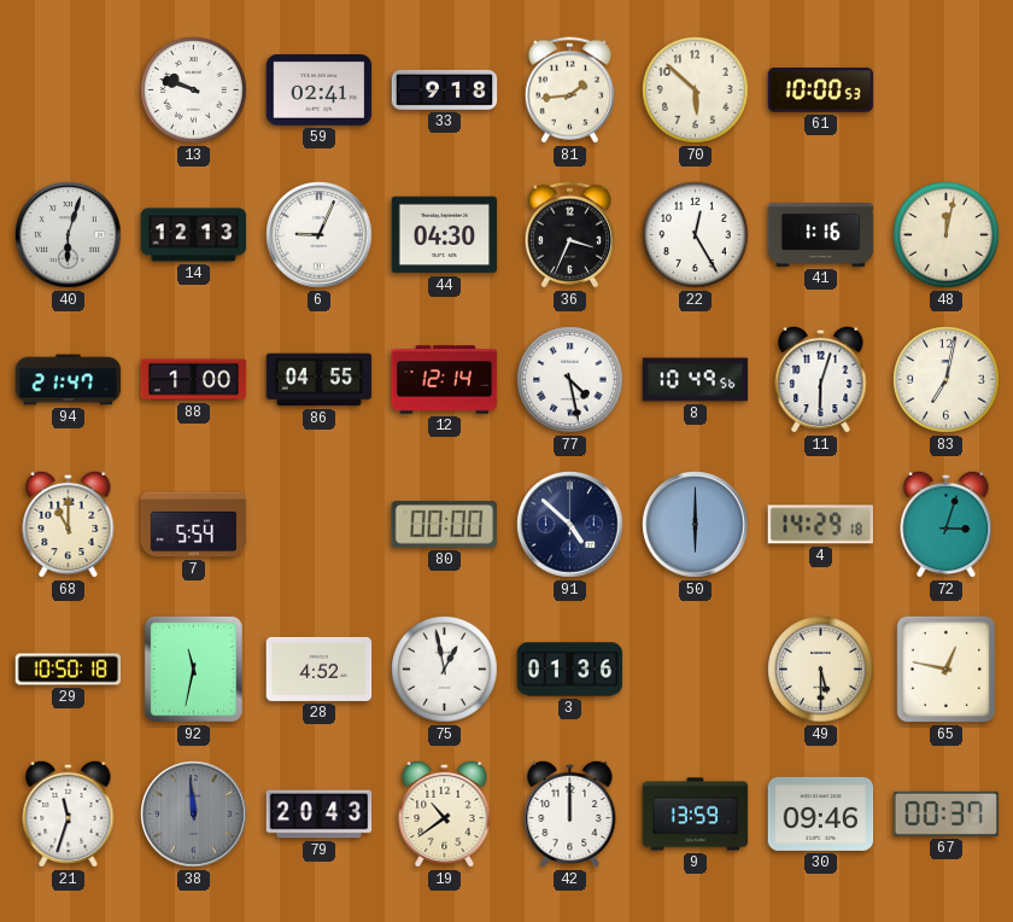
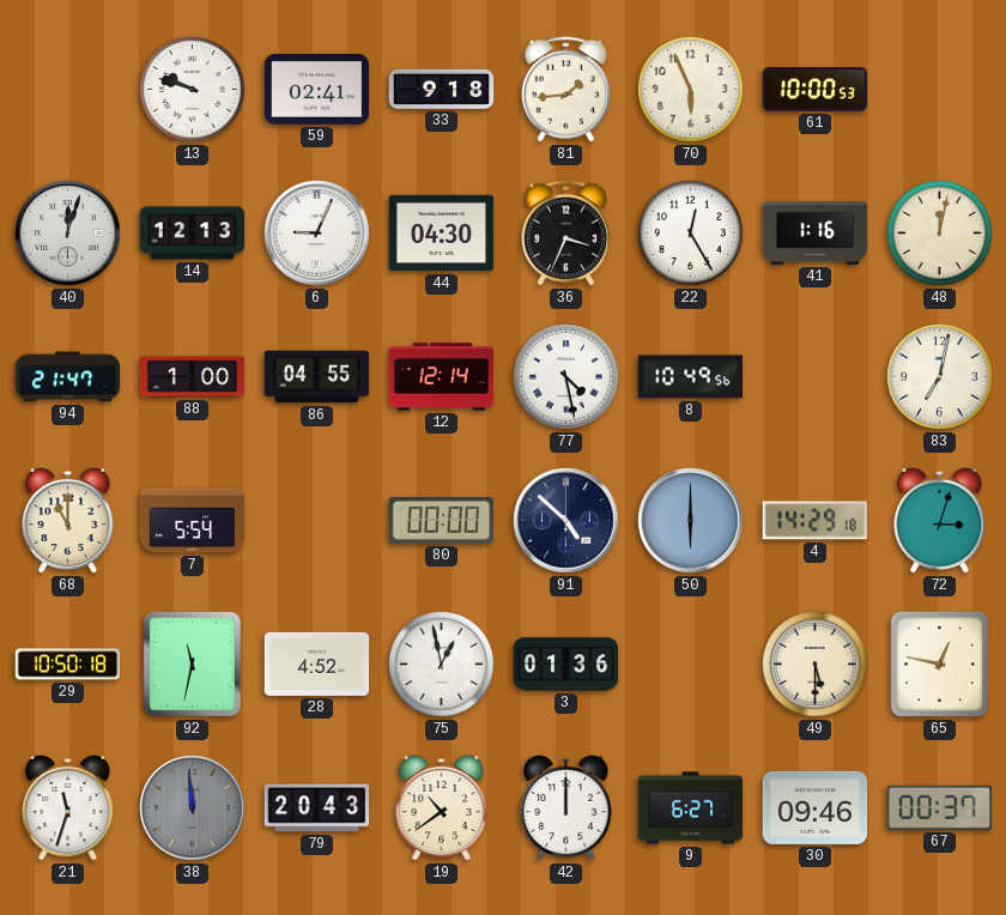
70: 5:52 -> 5:56 (691, 90)
40: 6:03 -> 12:03 (68, 234)
11: 6:03 -> none (821, 379)
9: 13:59 -> 6:27 (691, 808)
